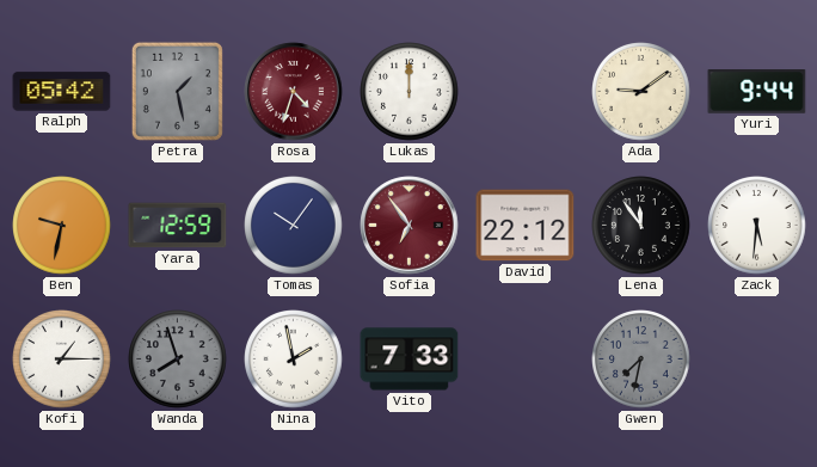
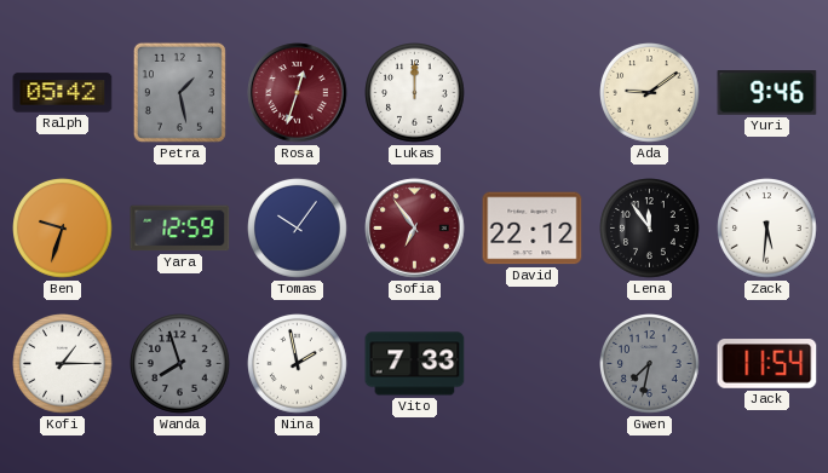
Rosa: 4:33 -> 12:33 (298, 93)
Yuri: 9:44 -> 9:46 (767, 93)
Ben: 9:32 -> 9:33 (63, 229)
Jack: none -> 11:54 (767, 364)
